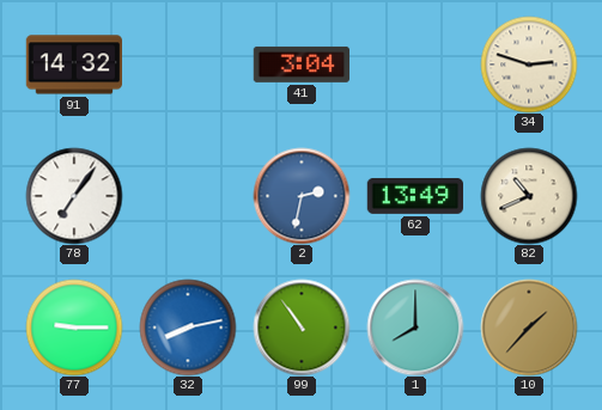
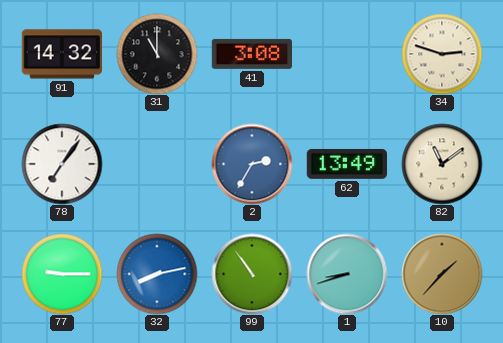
31: none -> 11:00 (157, 54)
41: 3:04 -> 3:08 (251, 54)
2: 2:32 -> 2:35 (252, 164)
82: 10:41 -> 11:09 (442, 164)
1: 8:00 -> 8:42 (347, 274)
